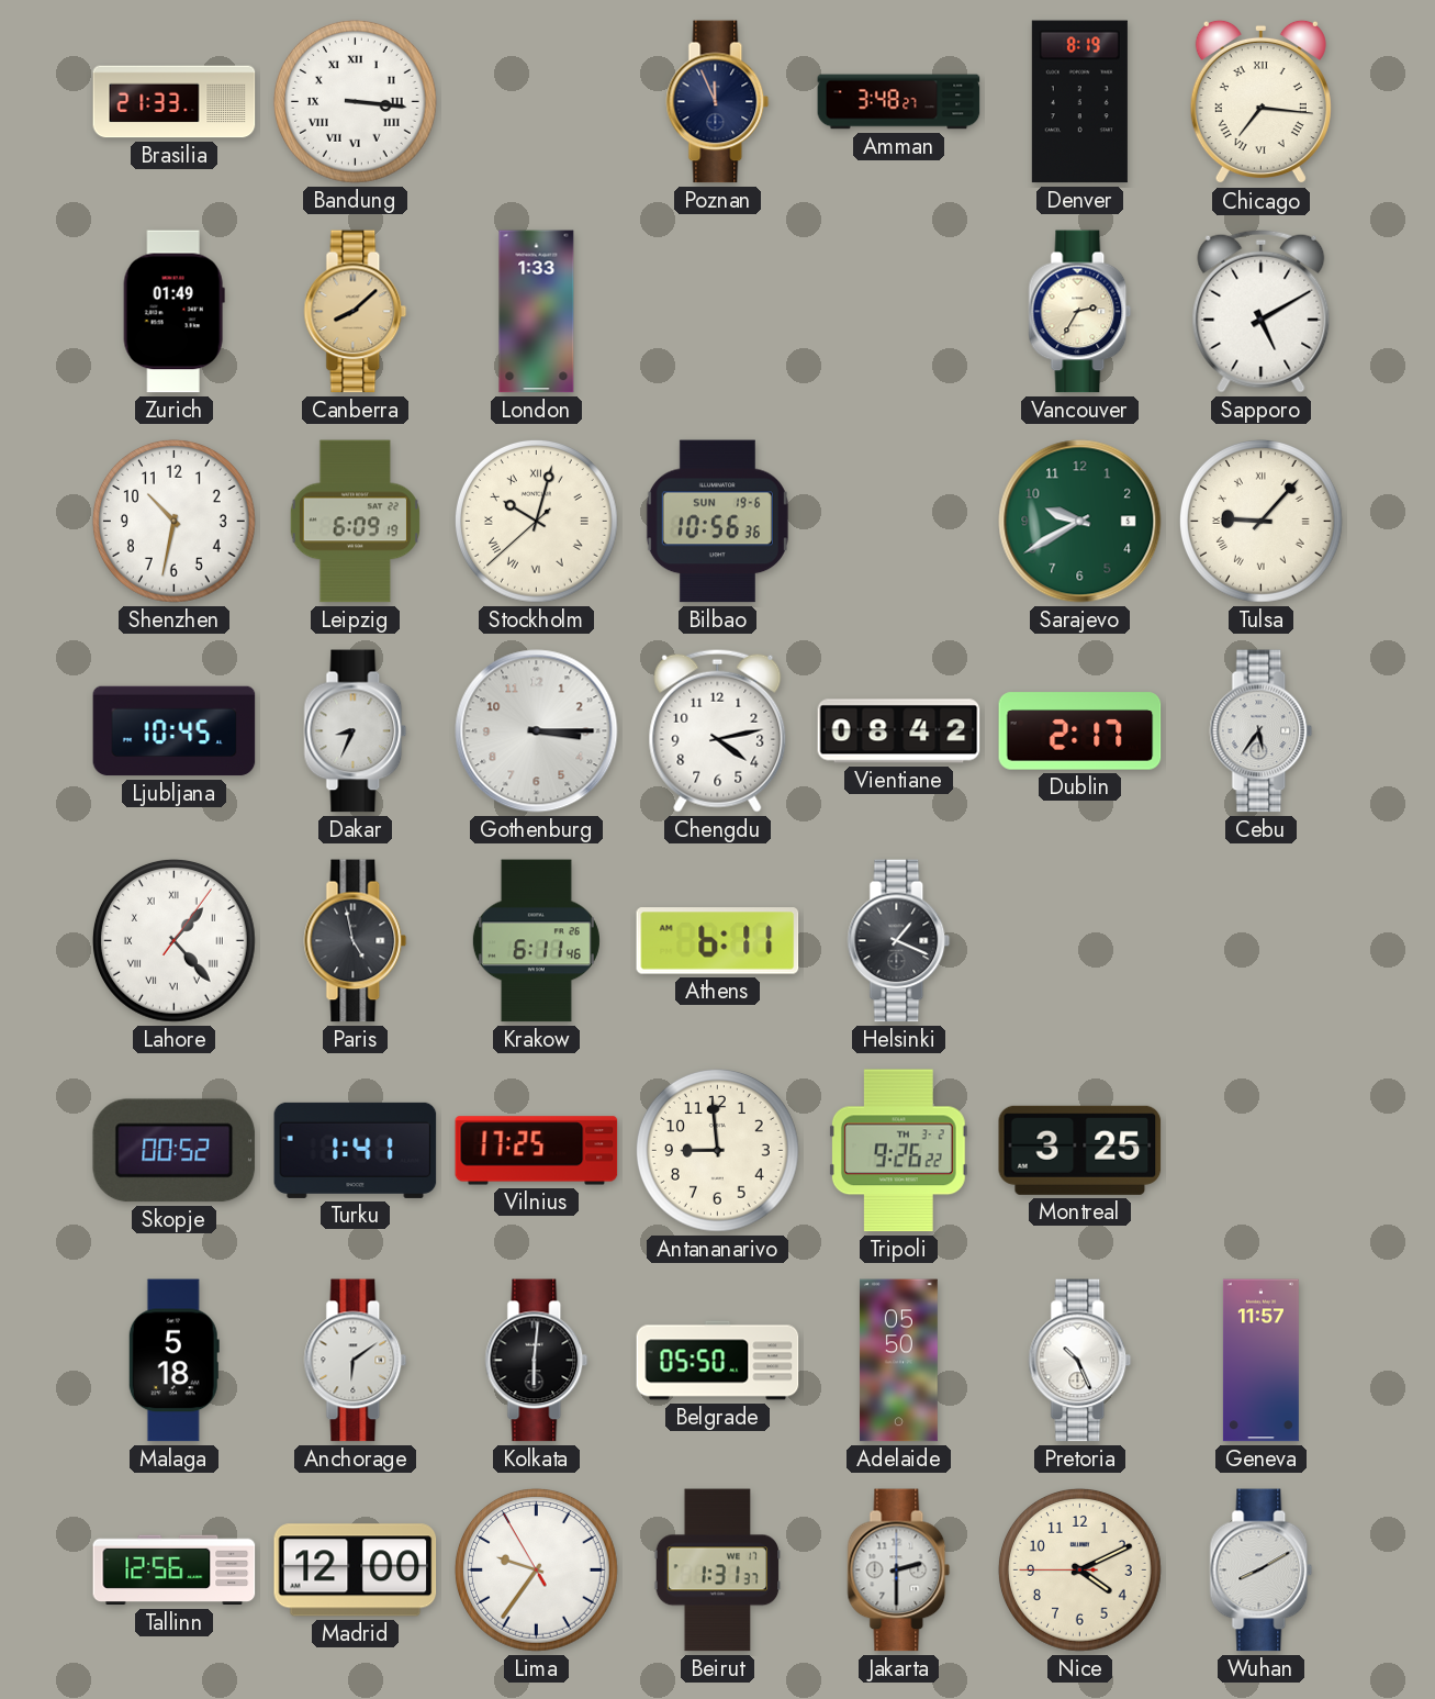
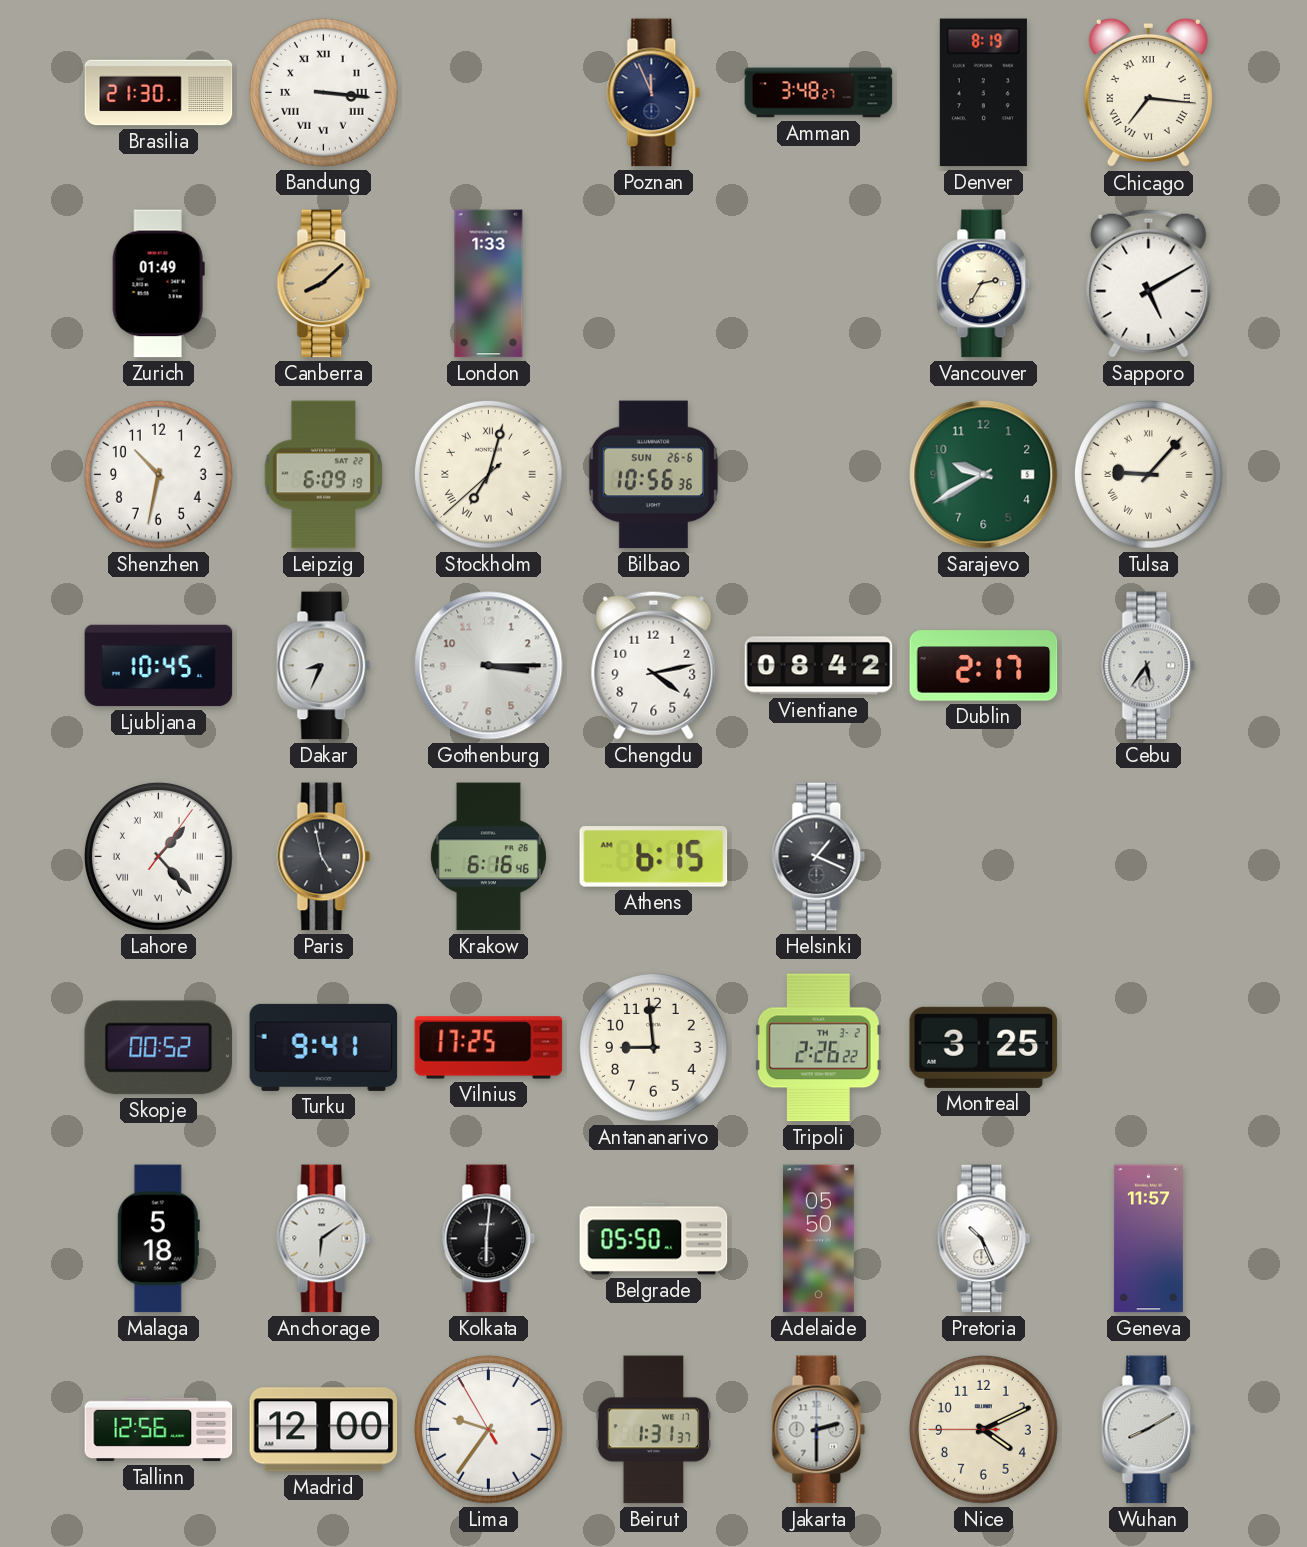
Brasilia: 21:33 -> 21:30 (159, 93)
Stockholm: 10:02 -> 7:02 (488, 474)
Bilbao date: SUN 19-6 -> SUN 26-6 (653, 475)
Krakow: 6:11 -> 6:16 (488, 857)
Athens: 6:11 -> 6:15 (654, 857)
Turku: 1:41 -> 9:41 (324, 1047)
Tripoli: 9:26 -> 2:26 (818, 1048)
